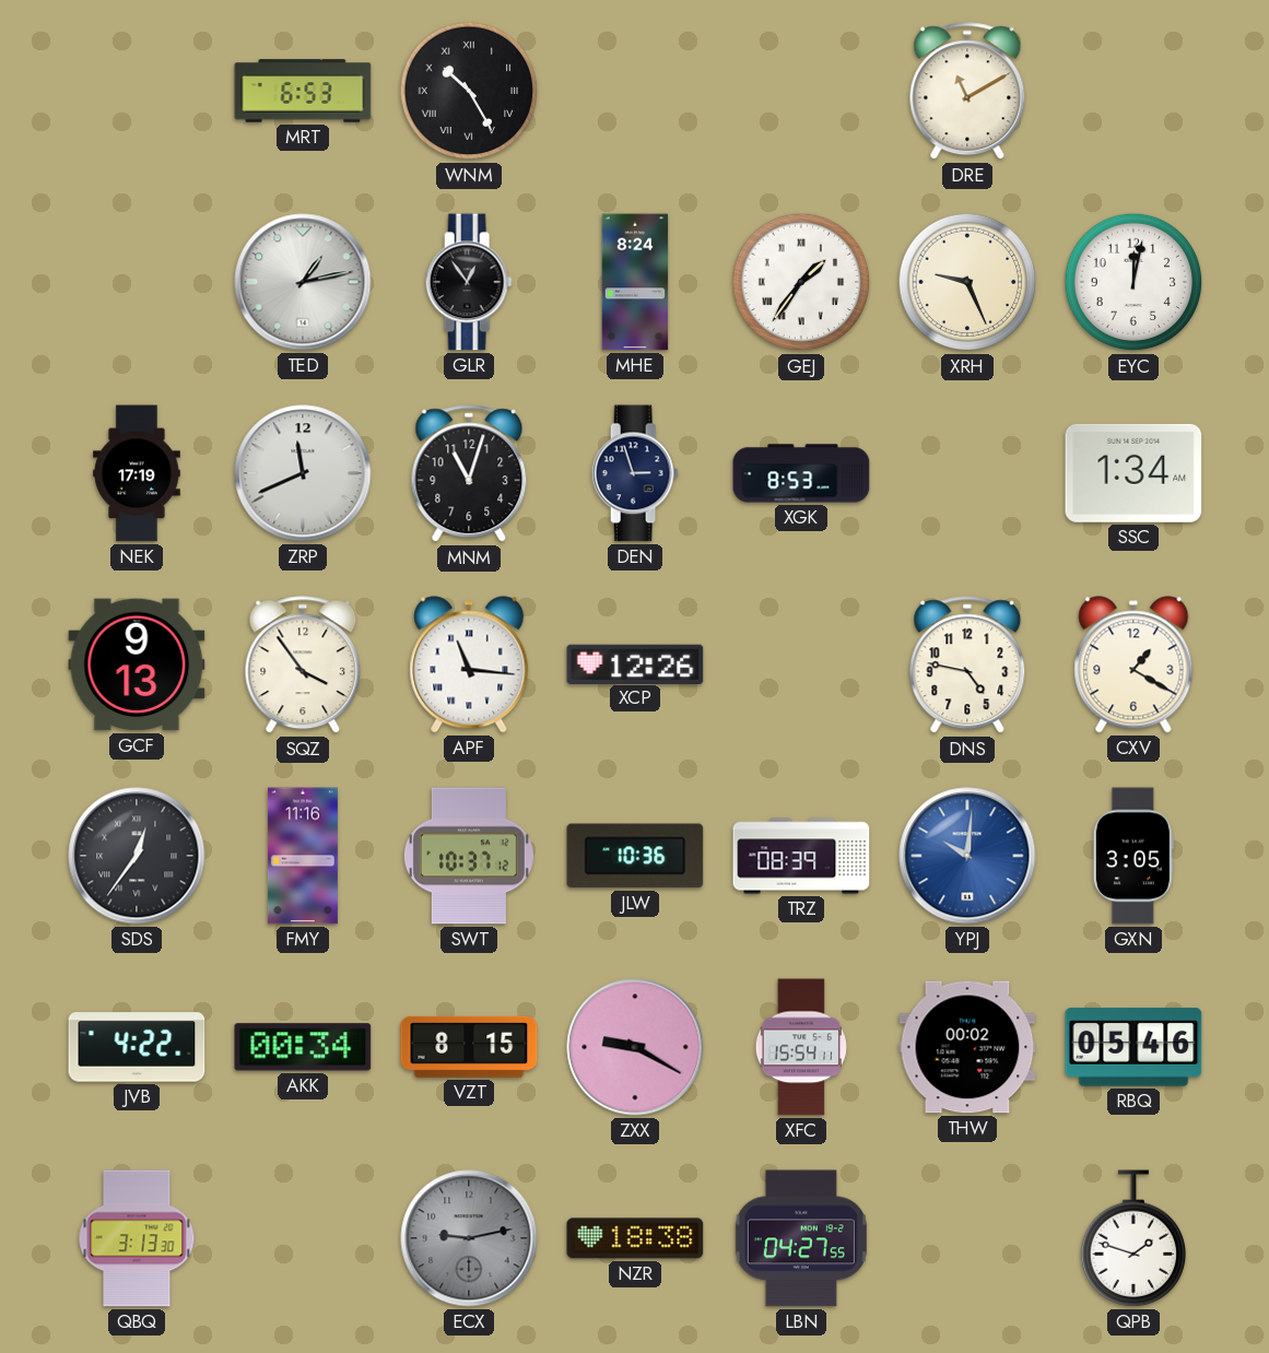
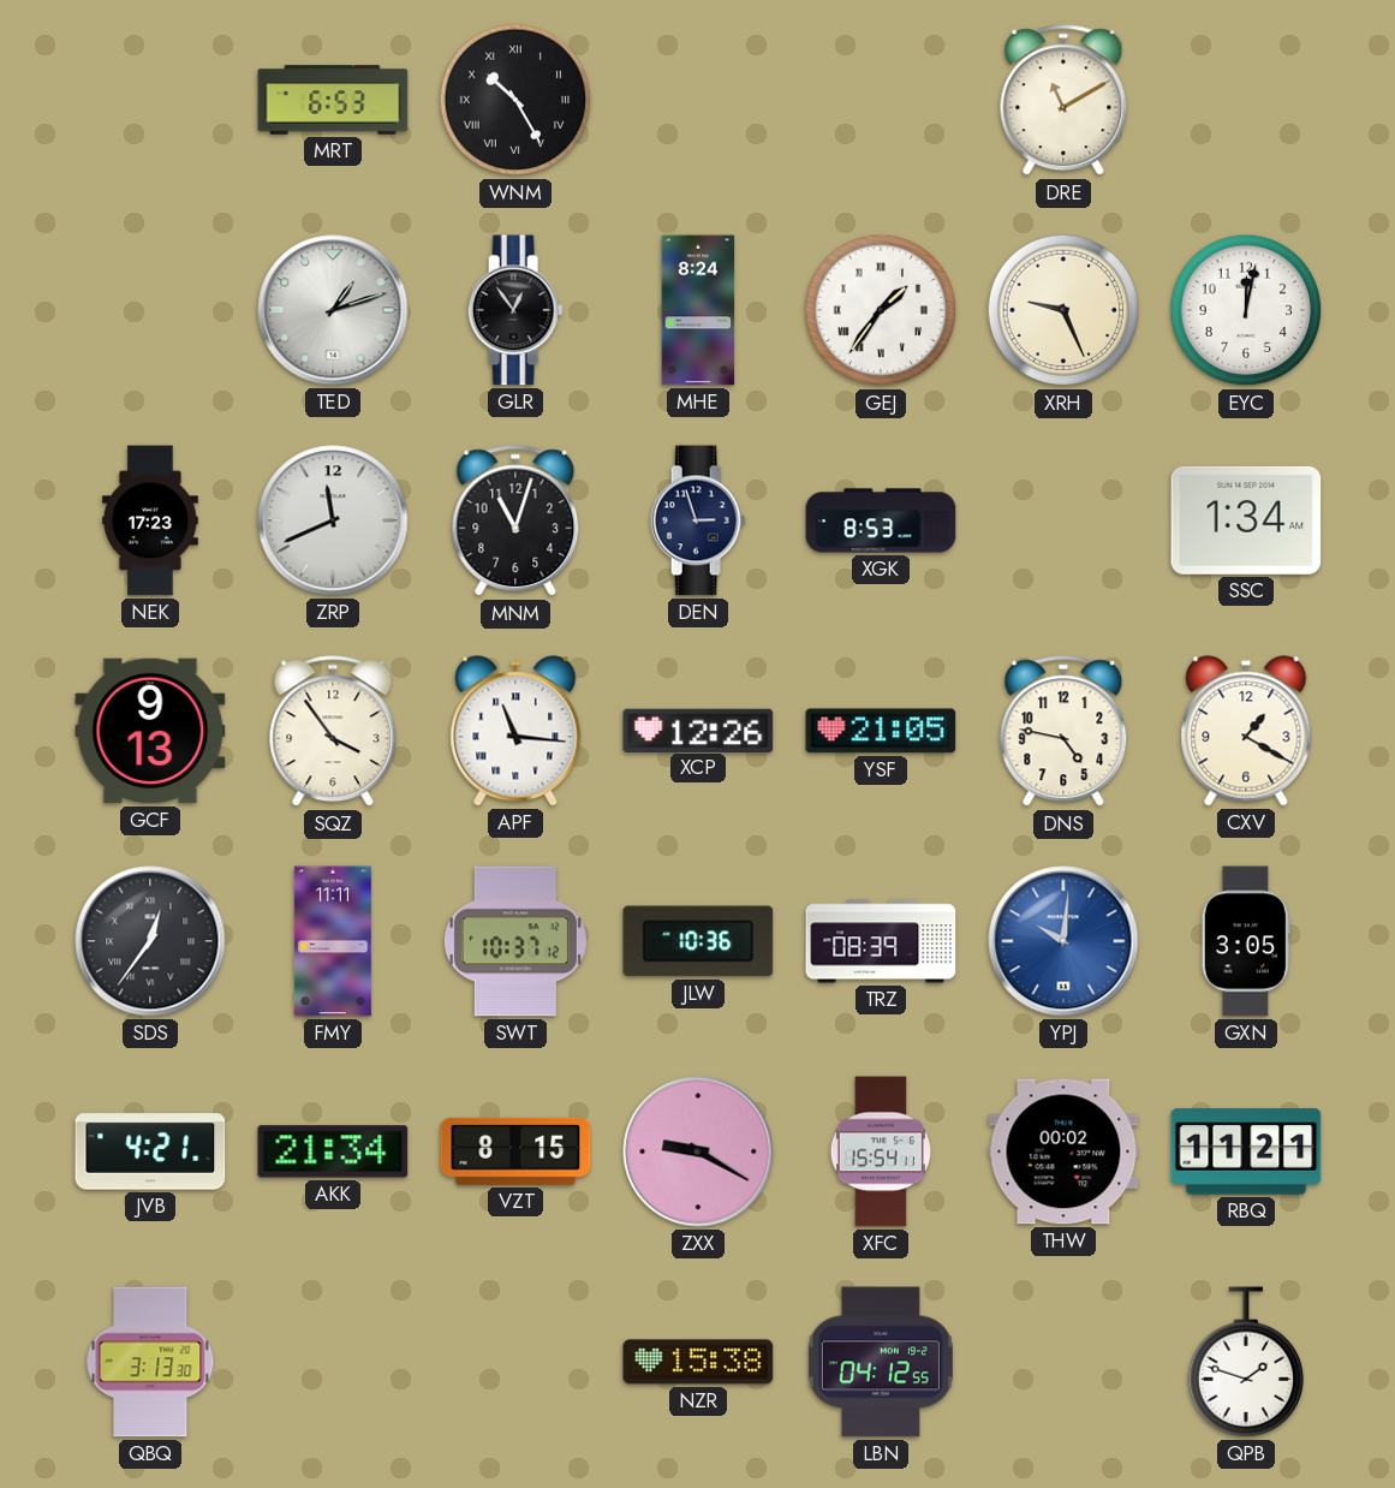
TED: 1:13 -> 1:12 (333, 310)
NEK: 17:19 -> 17:23 (151, 520)
YSF: none -> 21:05 (881, 731)
FMY: 11:16 -> 11:11 (333, 941)
JVB: 4:22 -> 4:21 (150, 1151)
AKK: 00:34 -> 21:34 (333, 1151)
RBQ: 05:46 -> 11:21 (1246, 1151)
ECX: 9:13 -> none (469, 1238)
NZR: 18:38 -> 15:38 (698, 1362)
LBN: 04:27 -> 04:12 (881, 1362)
